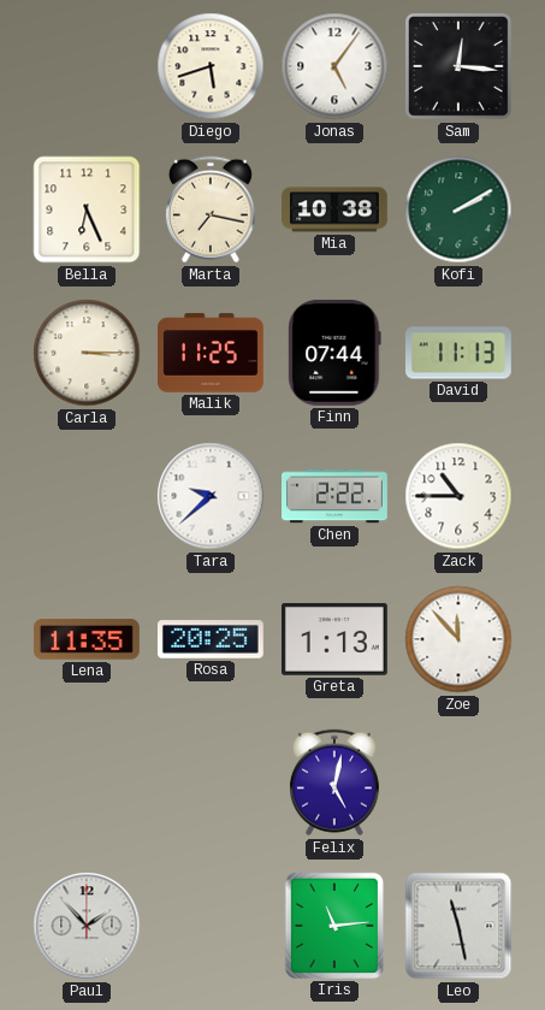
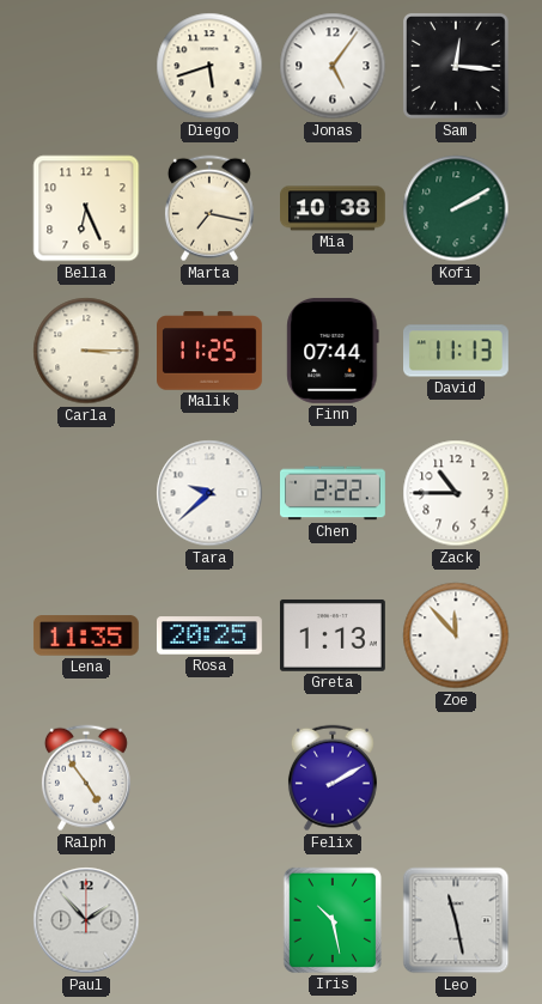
Ralph: none -> 4:54 (86, 778)
Felix: 5:02 -> 2:10 (333, 778)
Iris: 11:14 -> 10:28 (333, 920)
